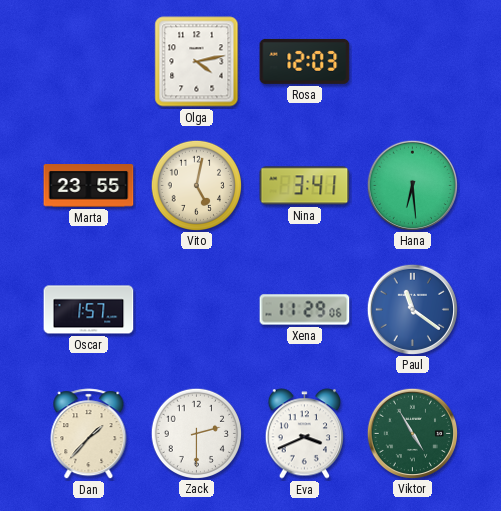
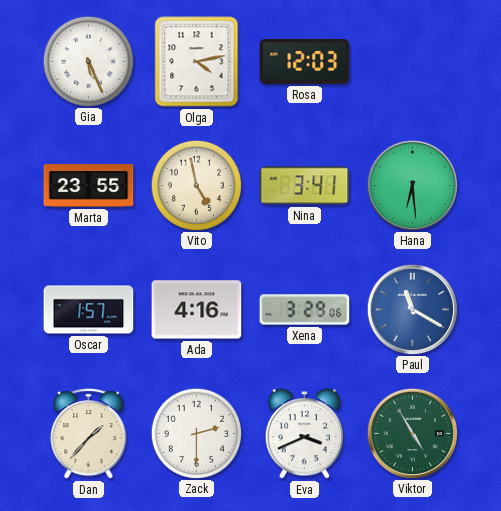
Gia: none -> 5:26 (88, 61)
Vito: 5:02 -> 4:58 (196, 185)
Ada: none -> 4:16 (197, 310)
Xena: 11:29 -> 3:29 (305, 310)
Paul: 11:21 -> 11:20 (412, 309)
